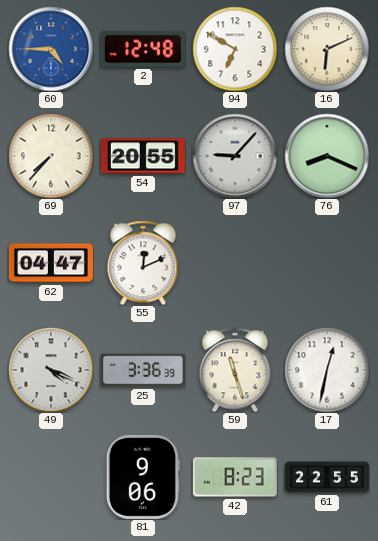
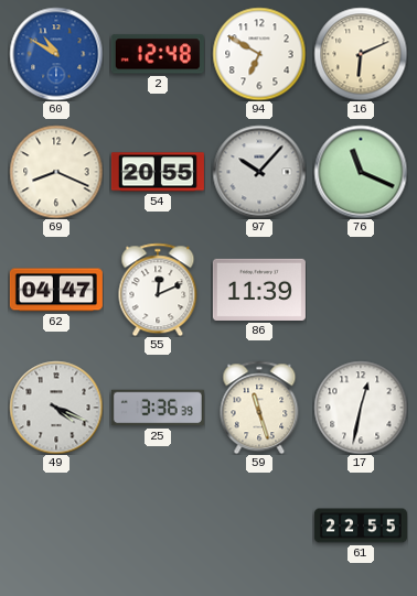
60: 4:45 -> 10:50 (56, 54)
69: 7:37 -> 8:19 (56, 172)
97: 9:07 -> 10:07 (259, 172)
76: 8:19 -> 11:19 (361, 172)
86: none -> 11:39 (259, 290)
81: 9:06 -> none (143, 477)
42: 8:23 -> none (235, 477)
